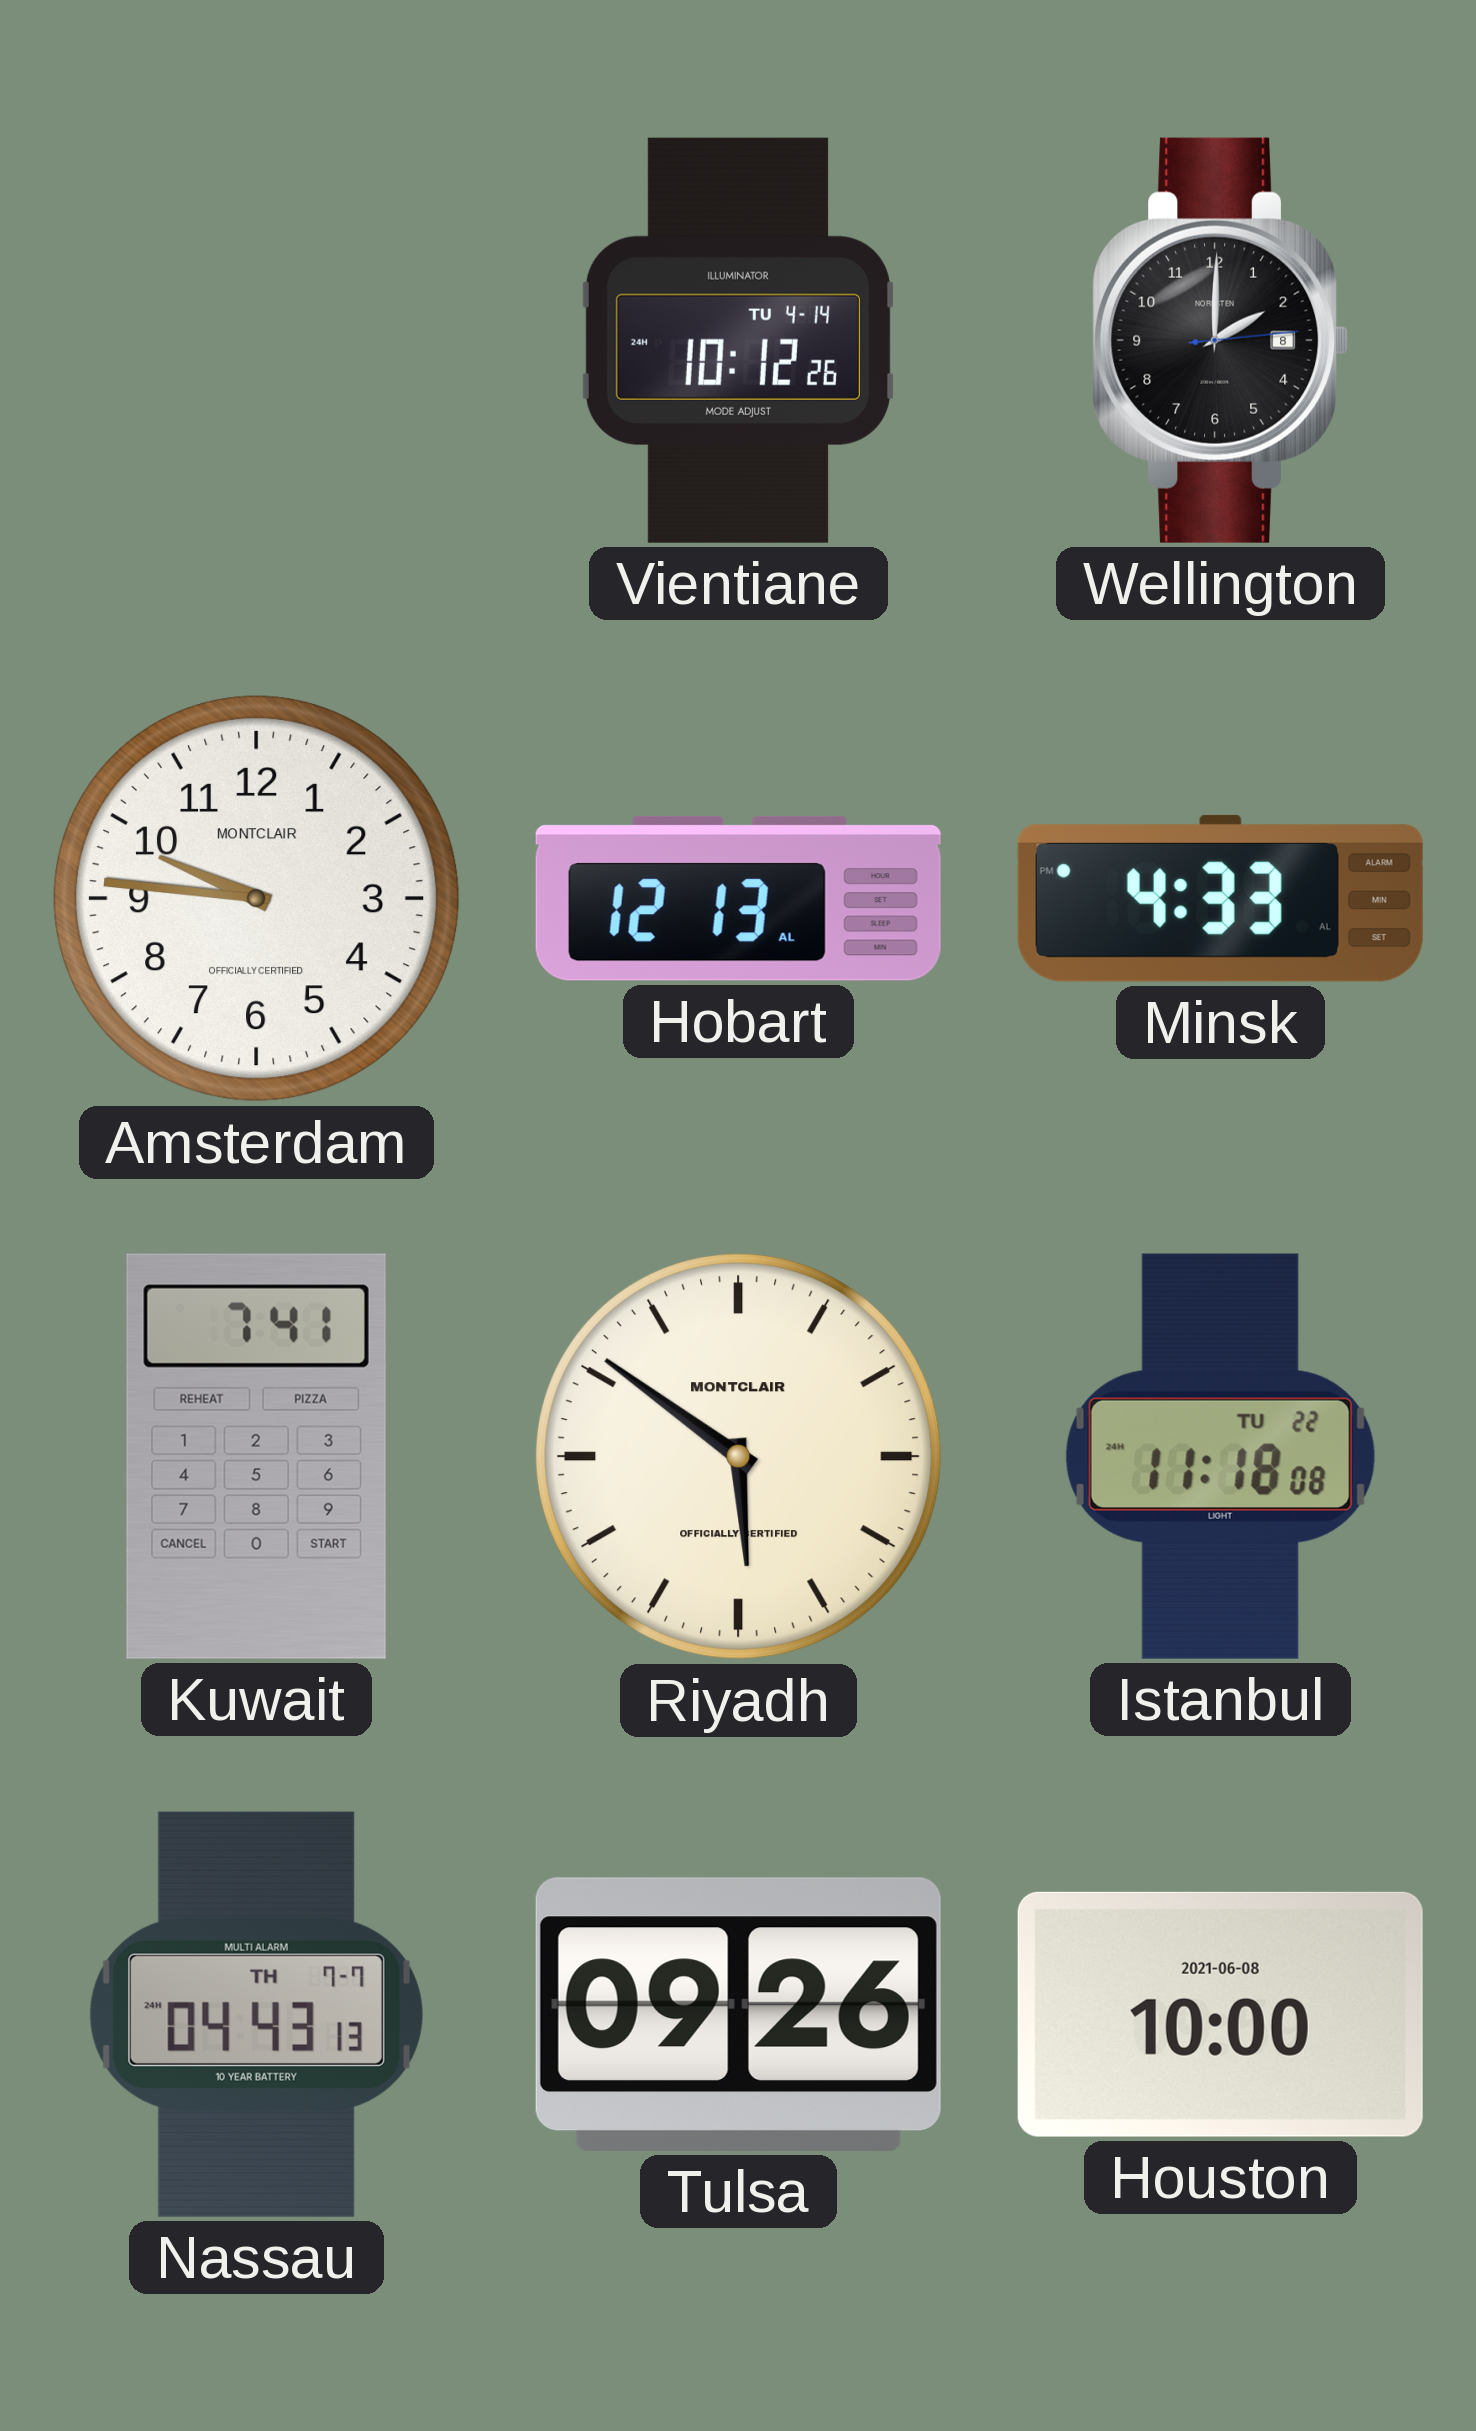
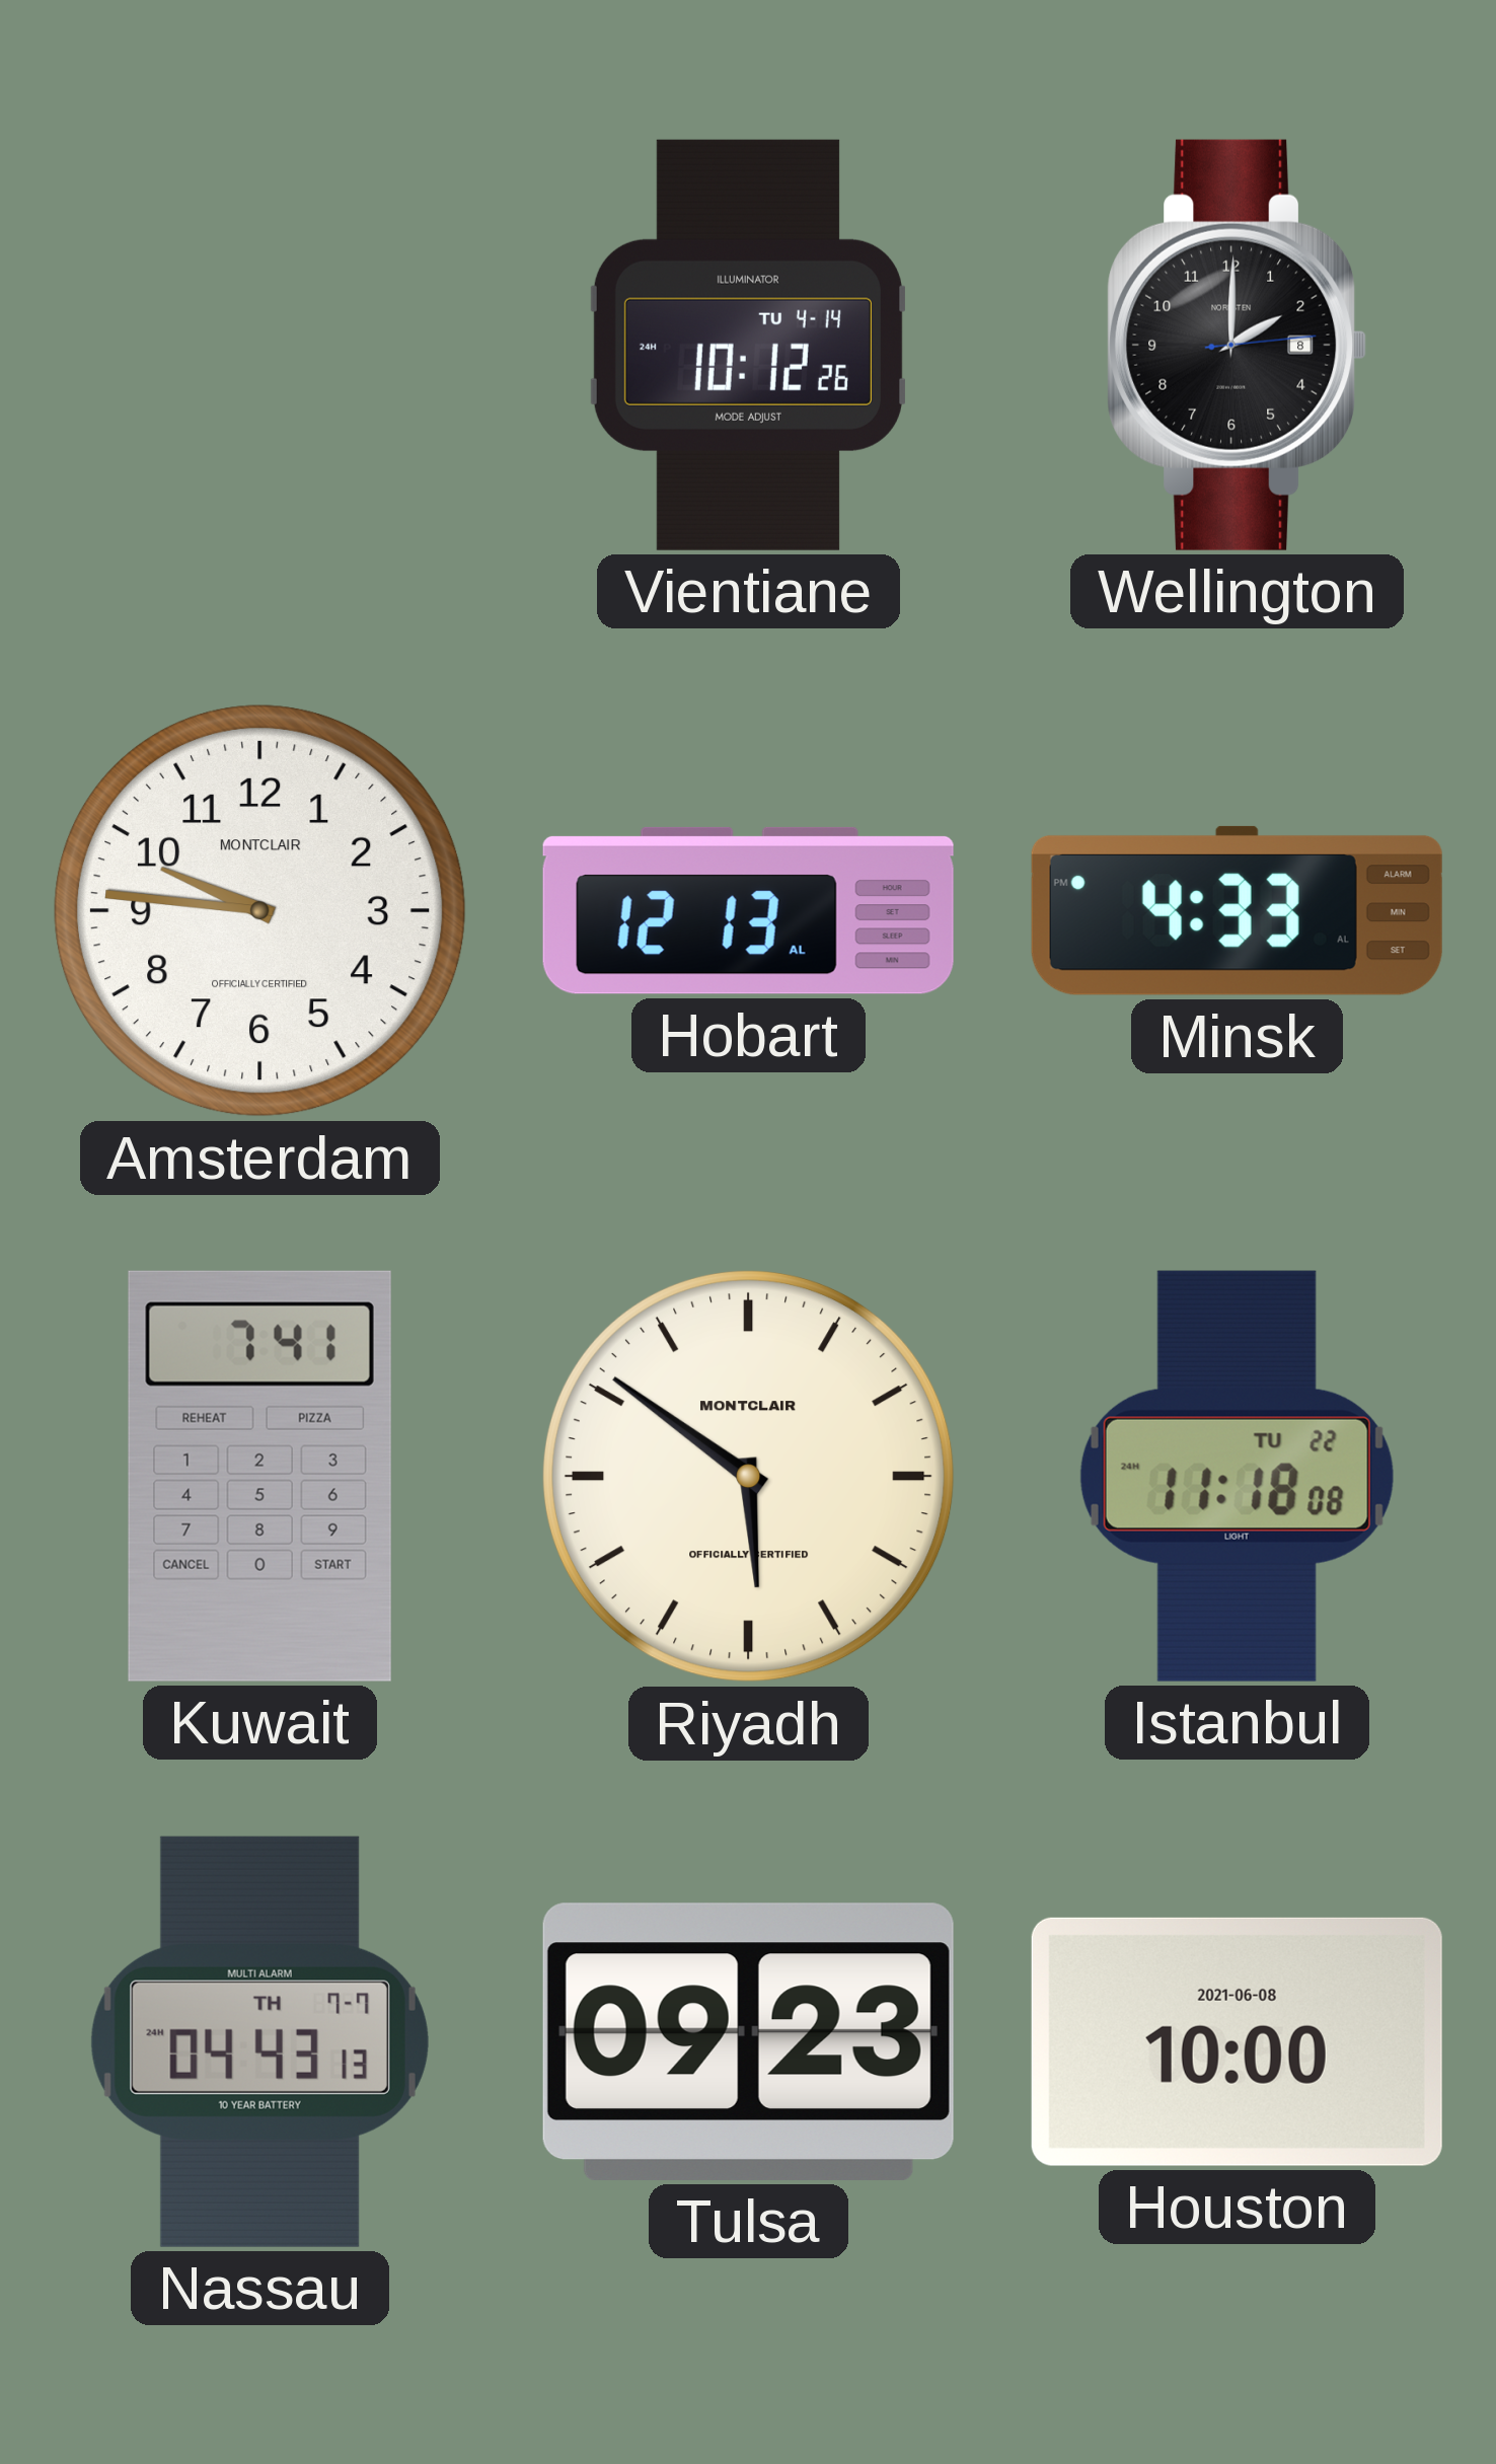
Tulsa: 09:26 -> 09:23 (748, 2041)
